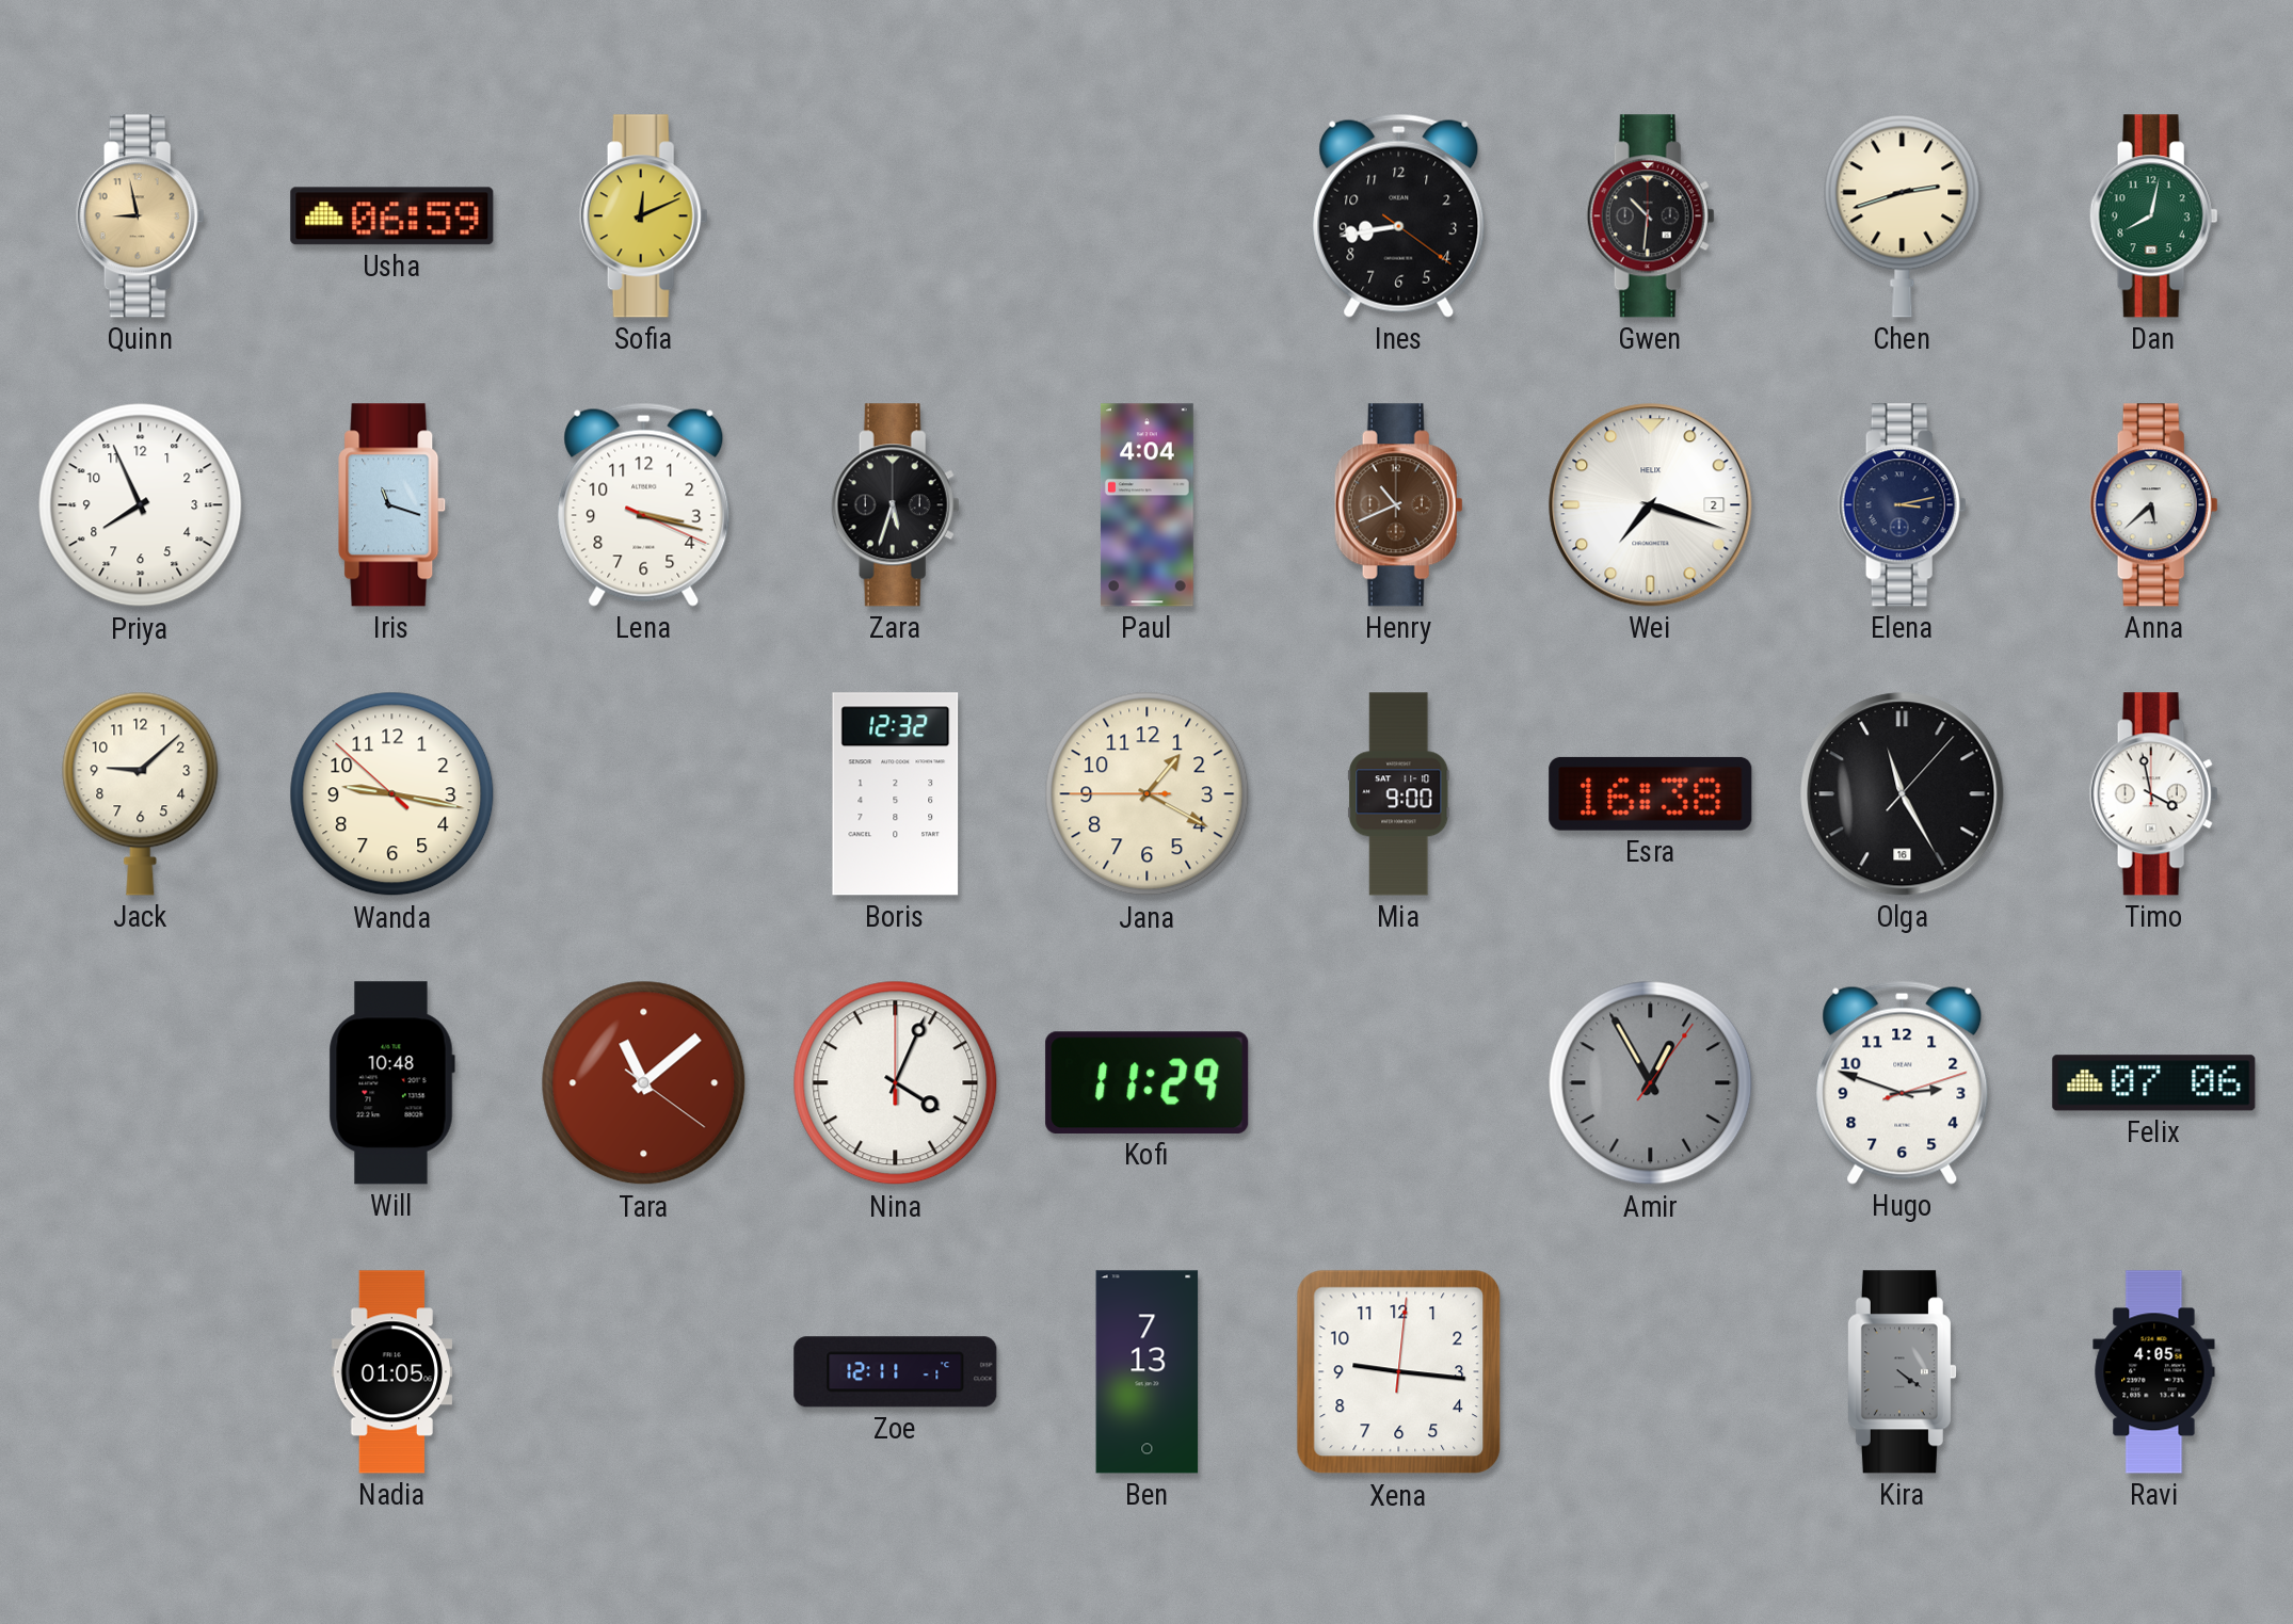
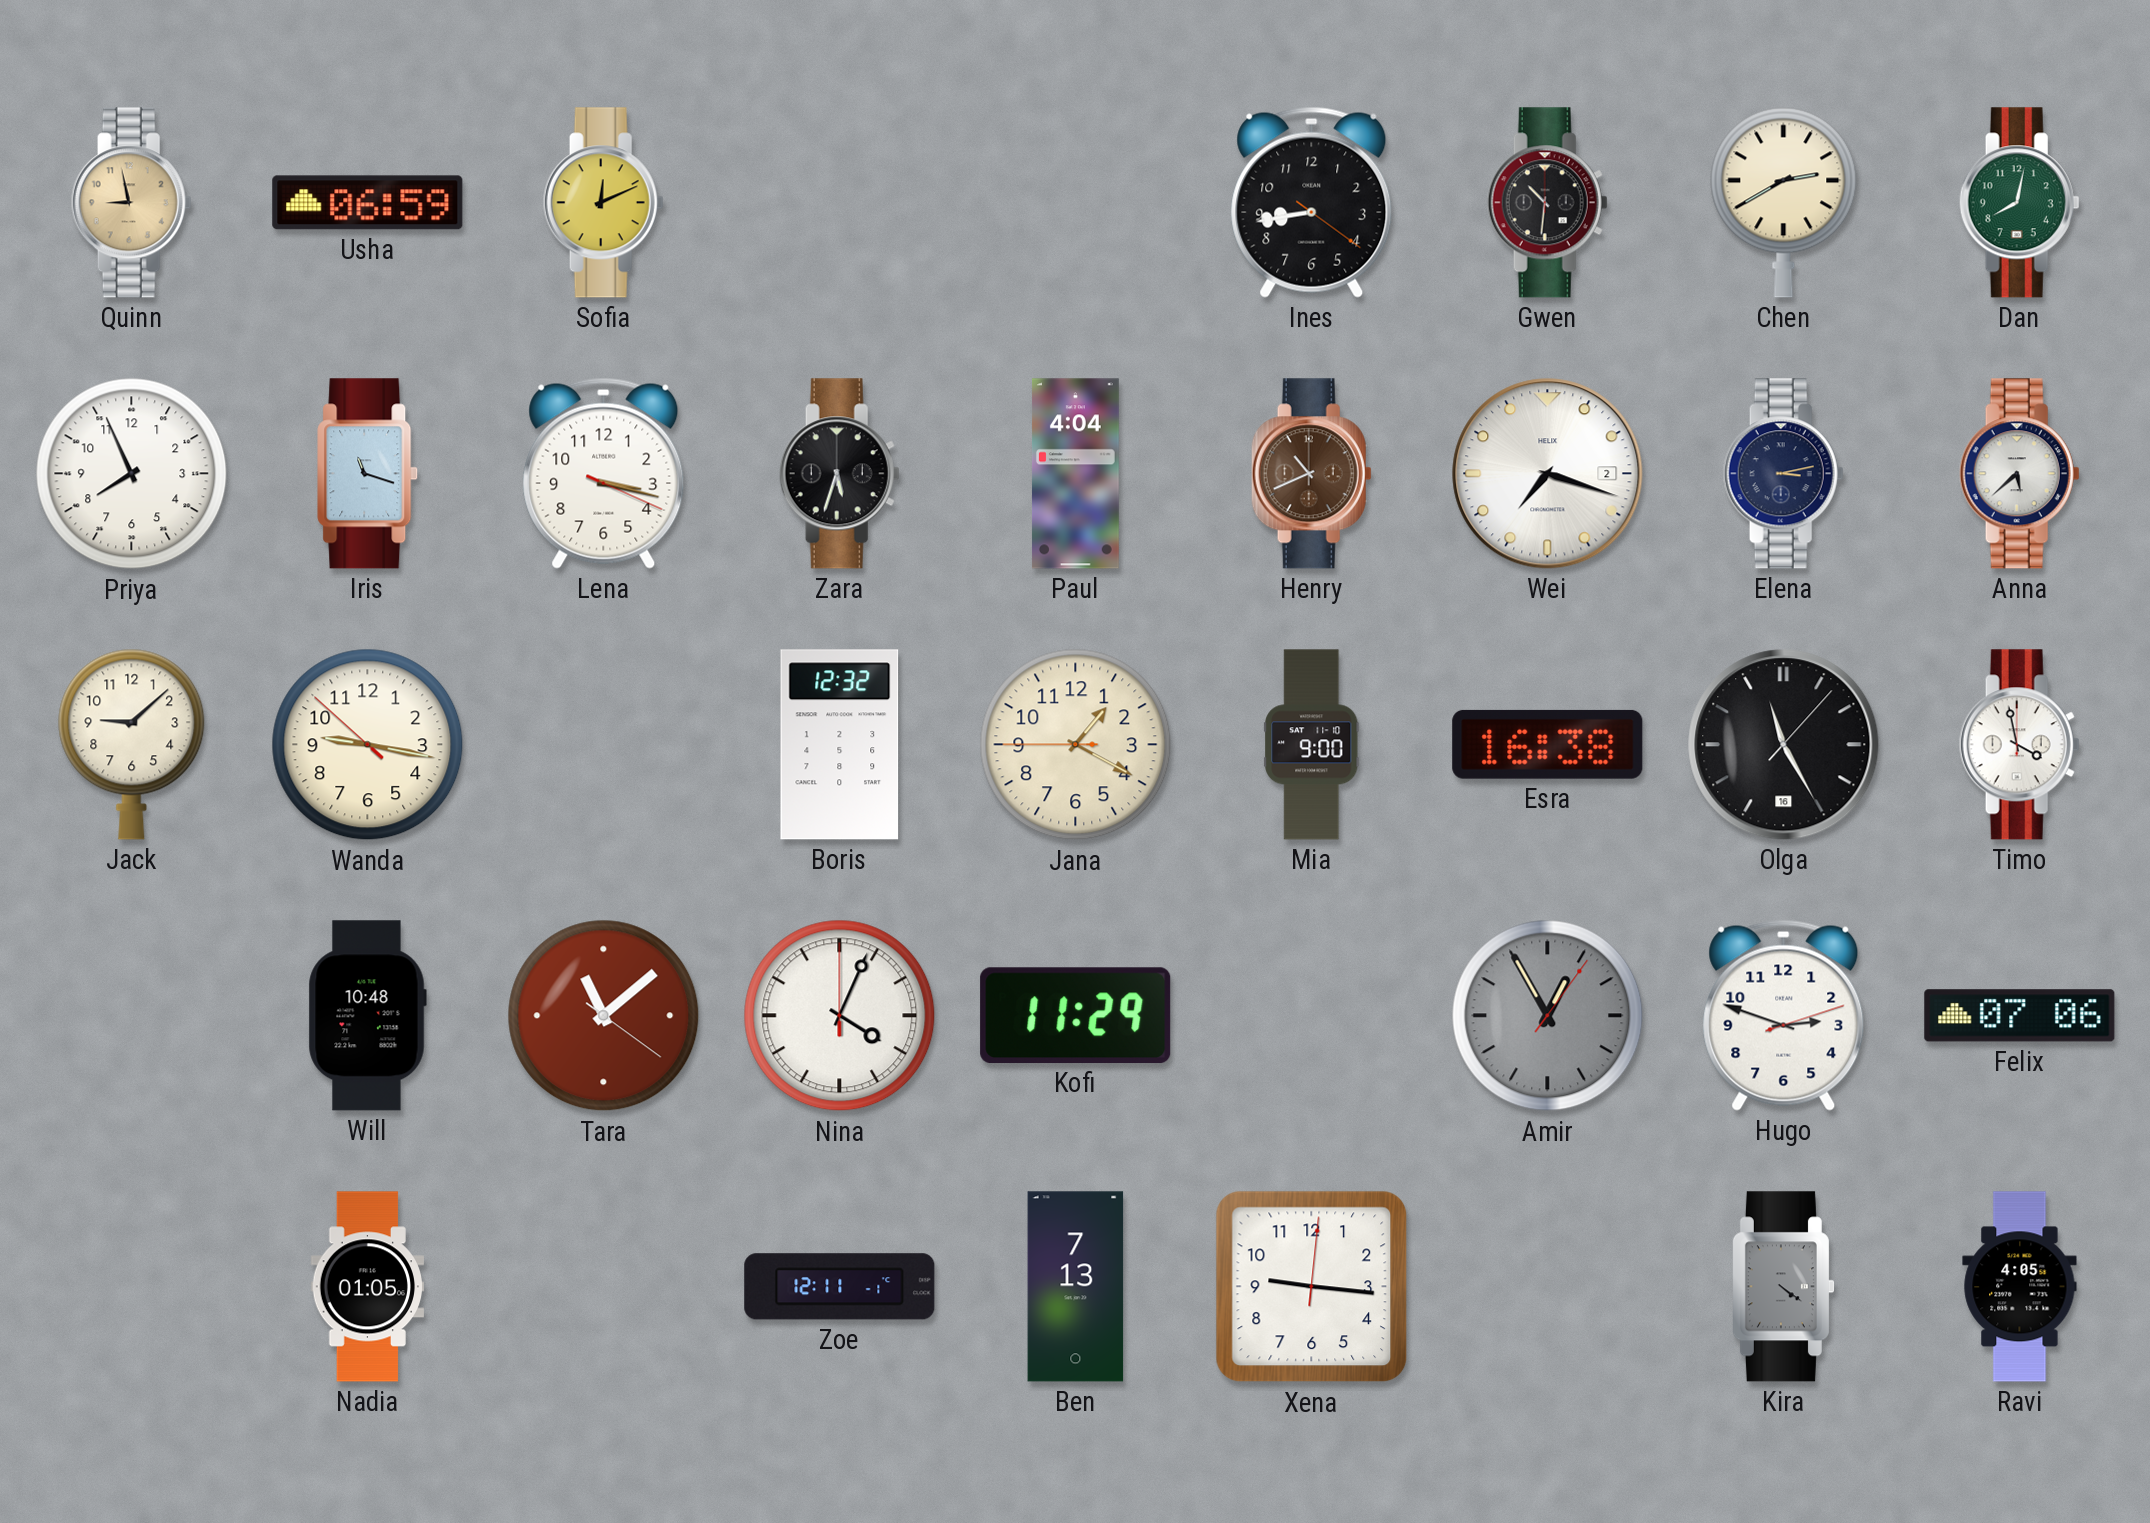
Chen: 2:42 -> 2:40 (1784, 202)
